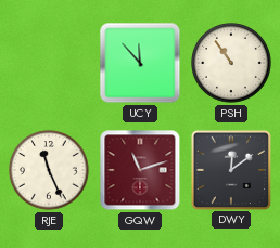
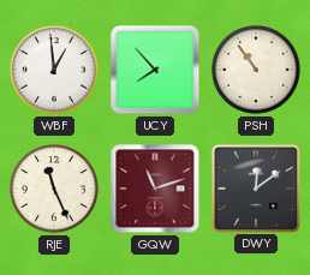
WBF: none -> 12:59 (54, 70)
UCY: 11:53 -> 7:53 (155, 70)
